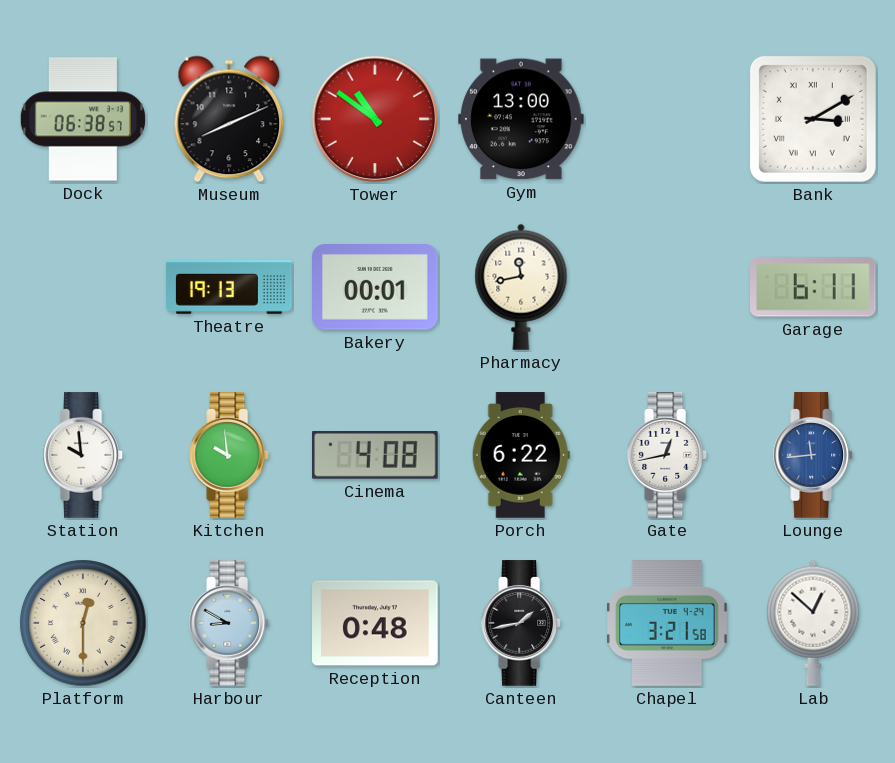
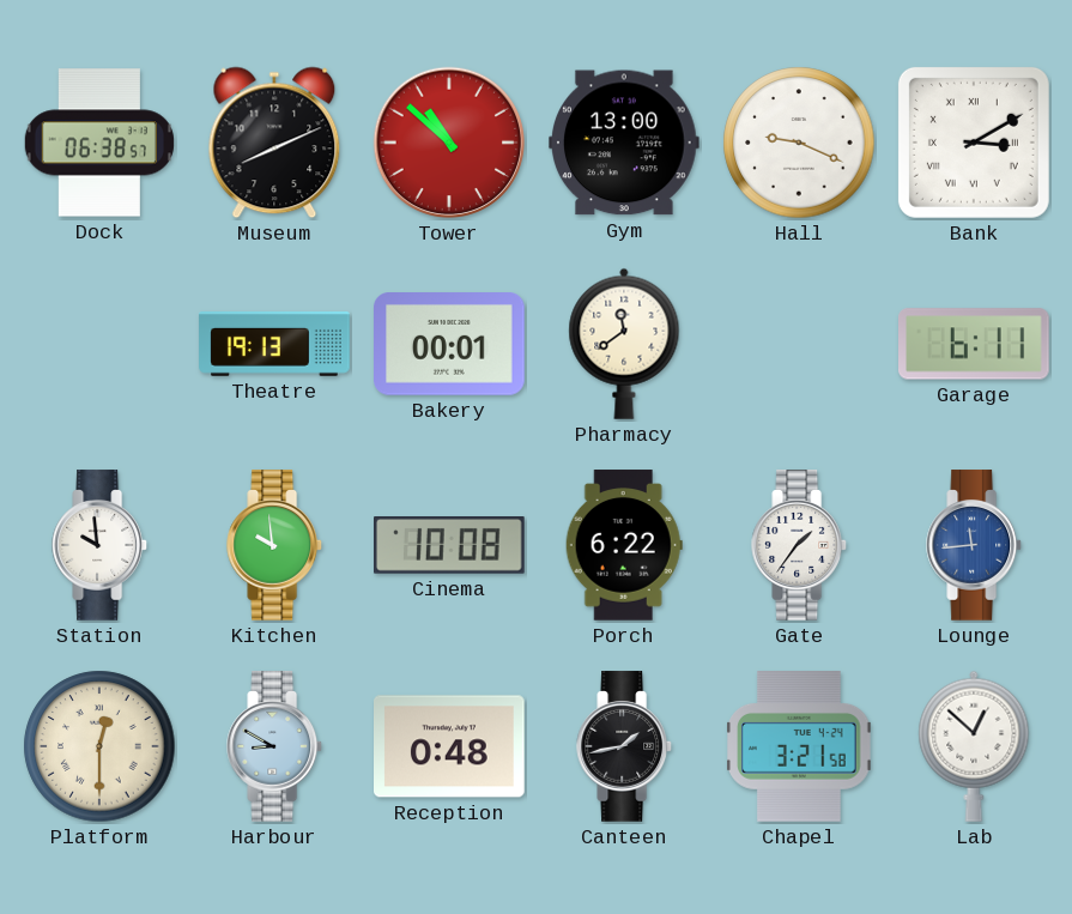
Tower: 10:51 -> 10:52 (449, 143)
Hall: none -> 9:19 (799, 143)
Pharmacy: 11:43 -> 11:39 (624, 344)
Cinema: 4:08 -> 10:08 (450, 546)
Gate: 12:43 -> 1:36 (800, 545)
